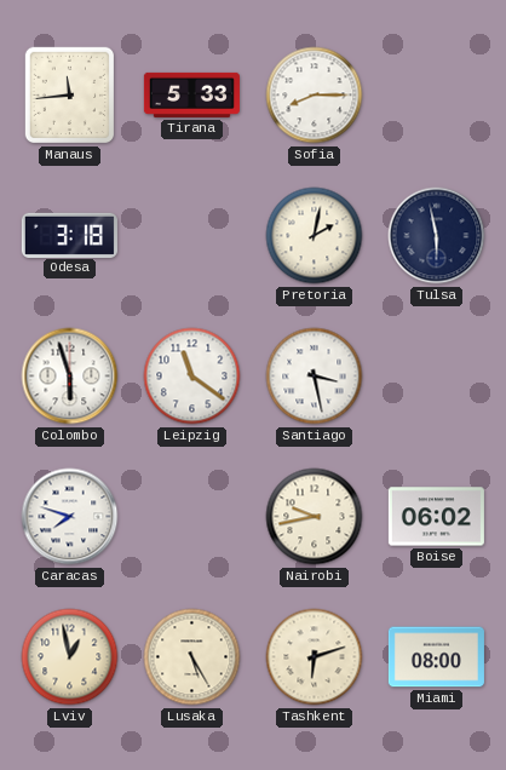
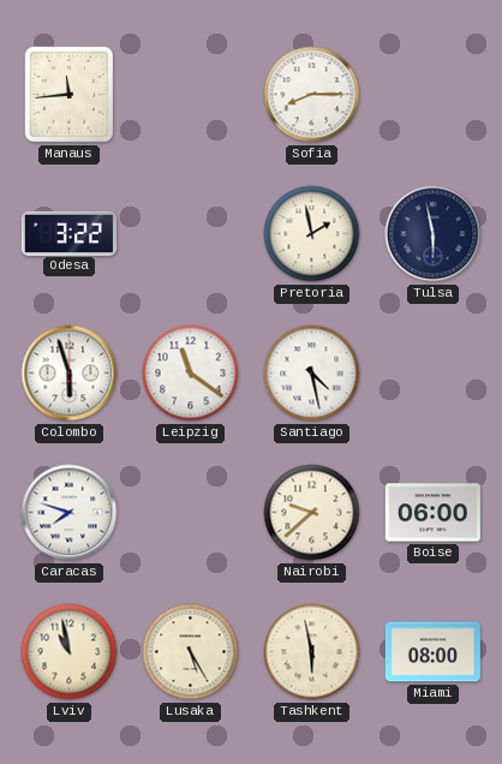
Tirana: 5:33 -> none (191, 94)
Odesa: 3:18 -> 3:22 (68, 233)
Pretoria: 2:02 -> 1:58 (312, 234)
Santiago: 3:28 -> 4:28 (312, 374)
Nairobi: 9:43 -> 9:38 (312, 513)
Boise: 06:02 -> 06:00 (432, 513)
Lviv: 12:58 -> 10:58 (70, 652)
Tashkent: 6:12 -> 5:58 (312, 652)
